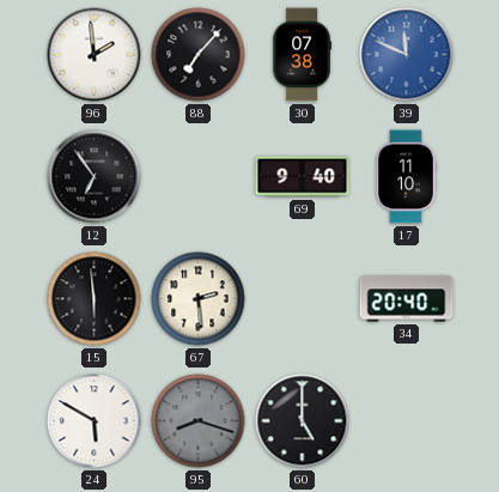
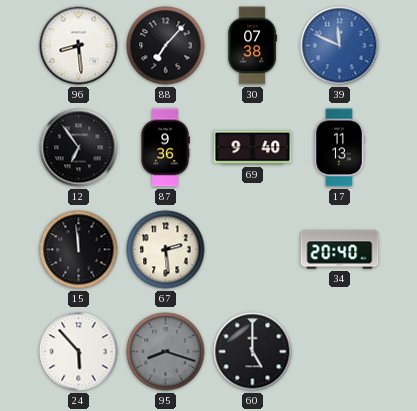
96: 1:59 -> 8:29 (79, 46)
87: none -> 9:36 (165, 148)
17: 11:10 -> 11:13 (339, 148)
15: 5:59 -> 11:59 (79, 250)
24: 5:50 -> 5:53 (79, 352)
